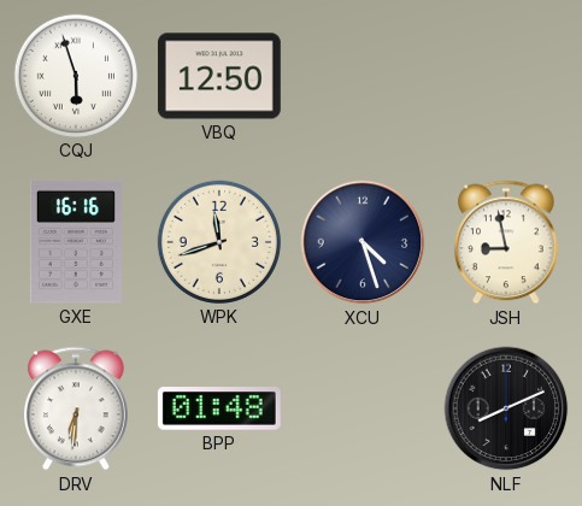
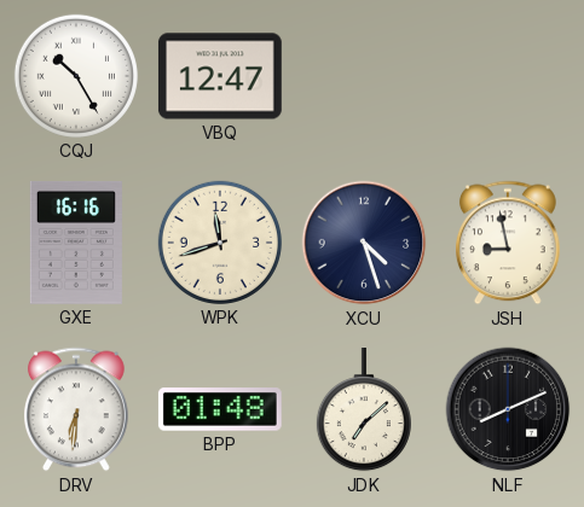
CQJ: 5:57 -> 10:25 (76, 76)
VBQ: 12:50 -> 12:47 (220, 76)
JDK: none -> 7:08 (364, 410)
